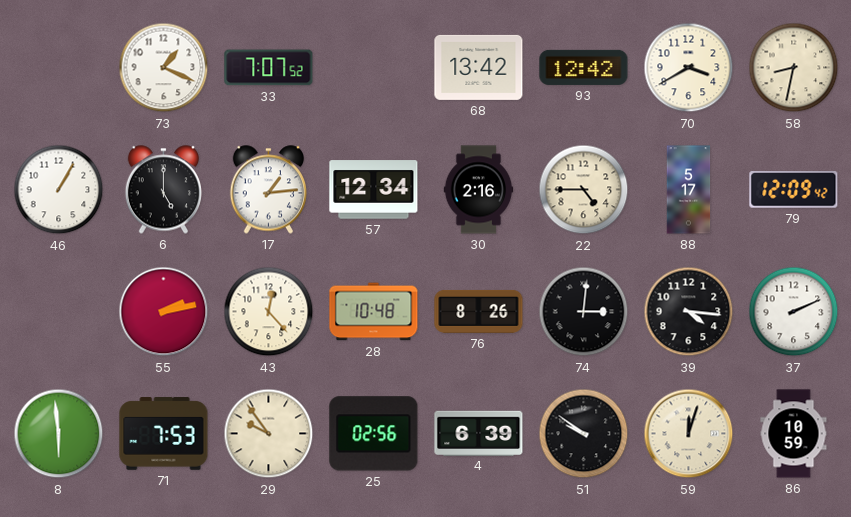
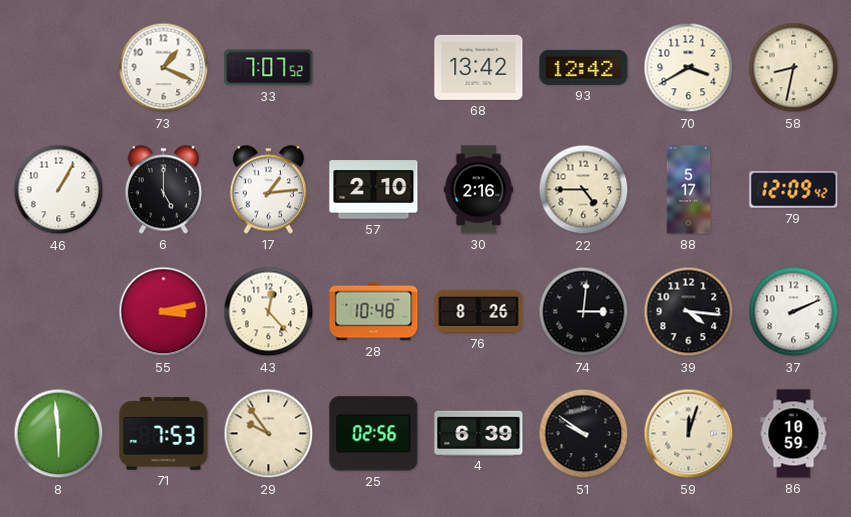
57: 12:34 -> 2:10 (374, 190)
55: 2:13 -> 3:13 (164, 312)
